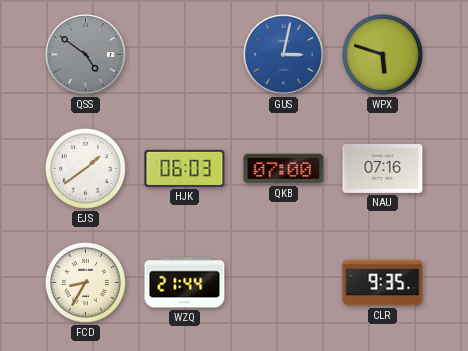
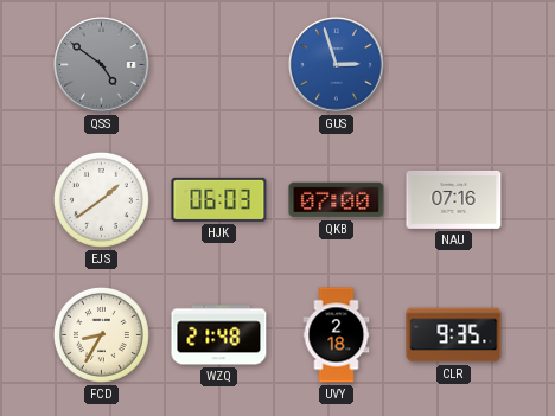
GUS: 3:02 -> 2:57 (337, 65)
WPX: 5:48 -> none (382, 54)
WZQ: 21:44 -> 21:48 (219, 335)
UVY: none -> 2:18 (337, 335)
